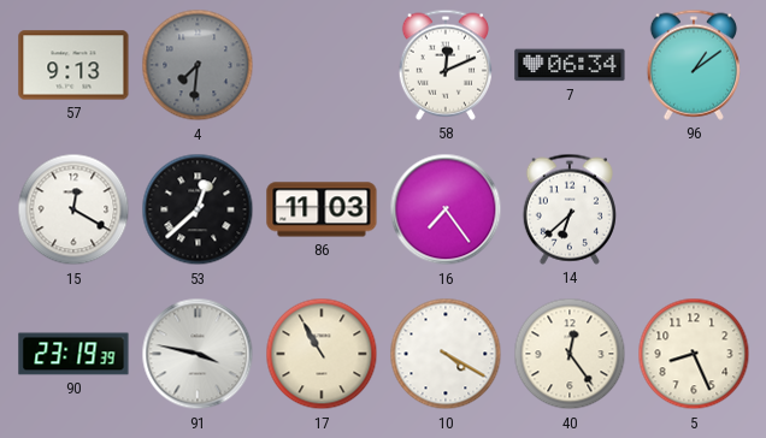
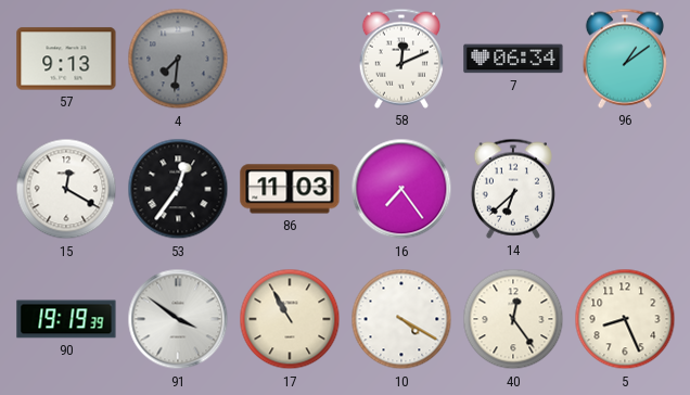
53: 12:38 -> 12:36 (178, 189)
90: 23:19 -> 19:19 (66, 319)
91: 3:47 -> 3:51 (178, 319)
